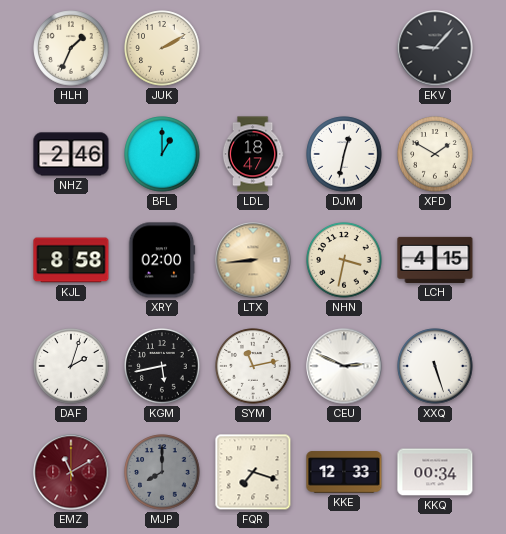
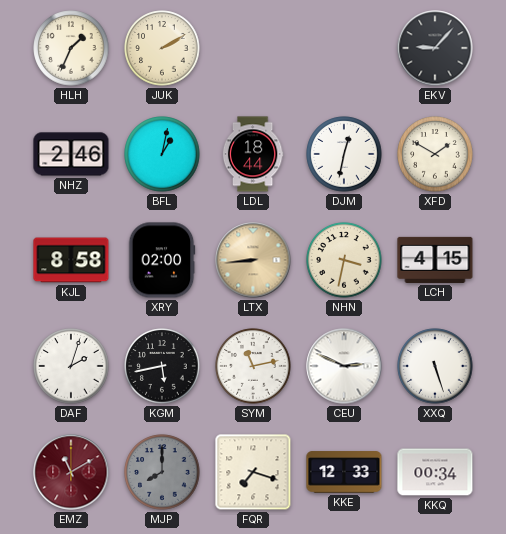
BFL: 1:00 -> 1:02 (162, 154)
LDL: 18:47 -> 18:44 (253, 154)
